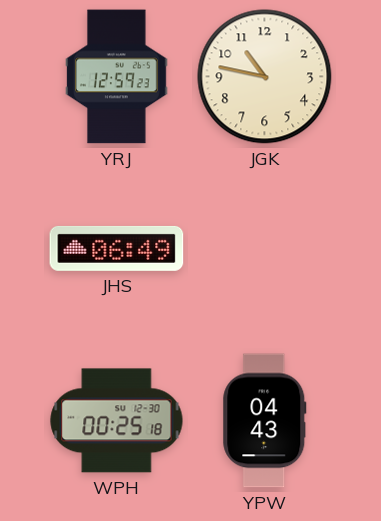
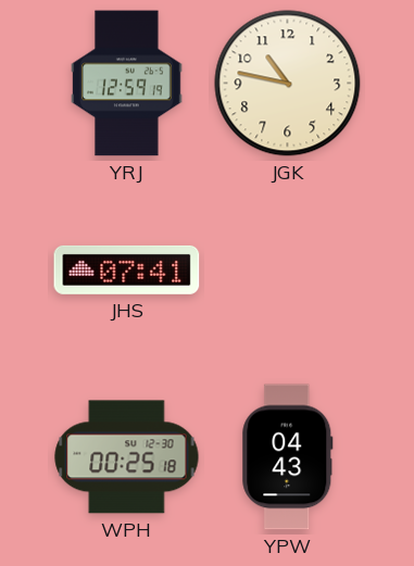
YRJ: 12:59:23 -> 12:59:19 (127, 84)
JHS: 06:49 -> 07:41 (127, 269)
